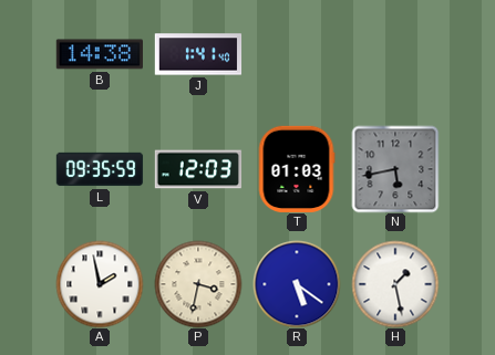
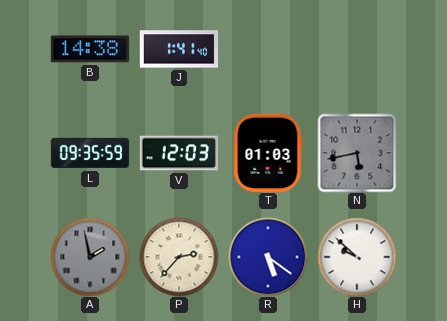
A dial: white -> grey (90, 257)
P: 3:32 -> 2:37 (179, 257)
H: 1:28 -> 9:52 (357, 257)
